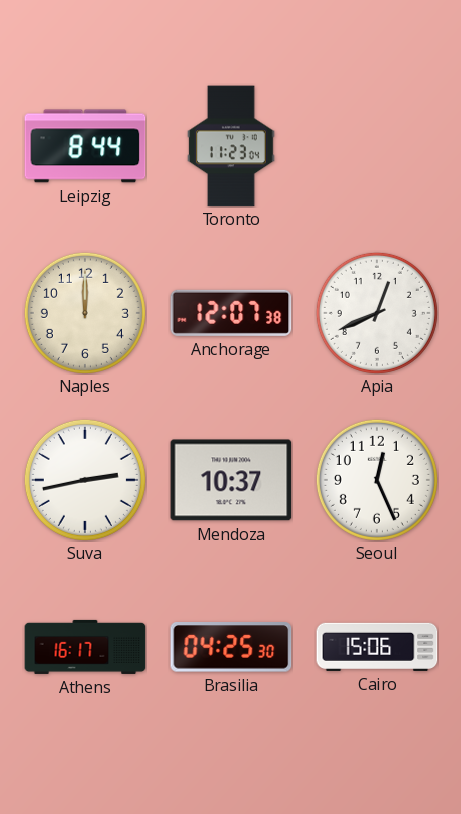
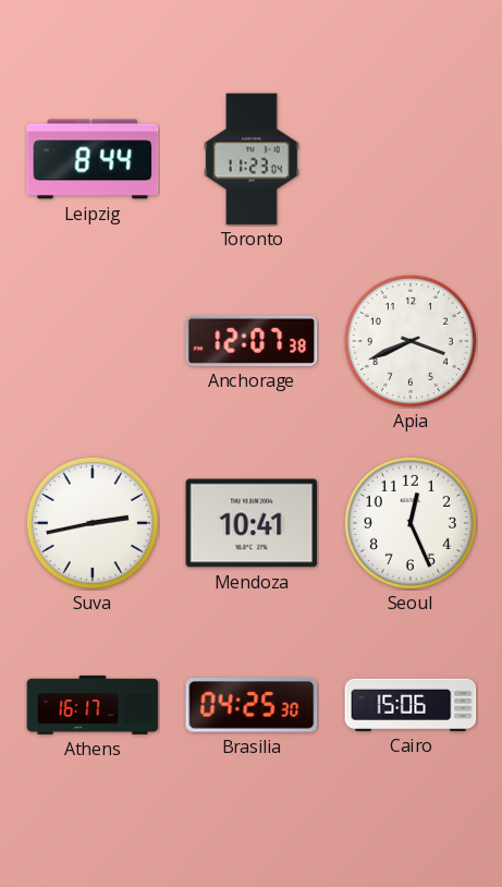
Naples: 12:00 -> none (85, 313)
Apia: 12:41 -> 3:41 (411, 341)
Mendoza: 10:37 -> 10:41 (252, 523)
